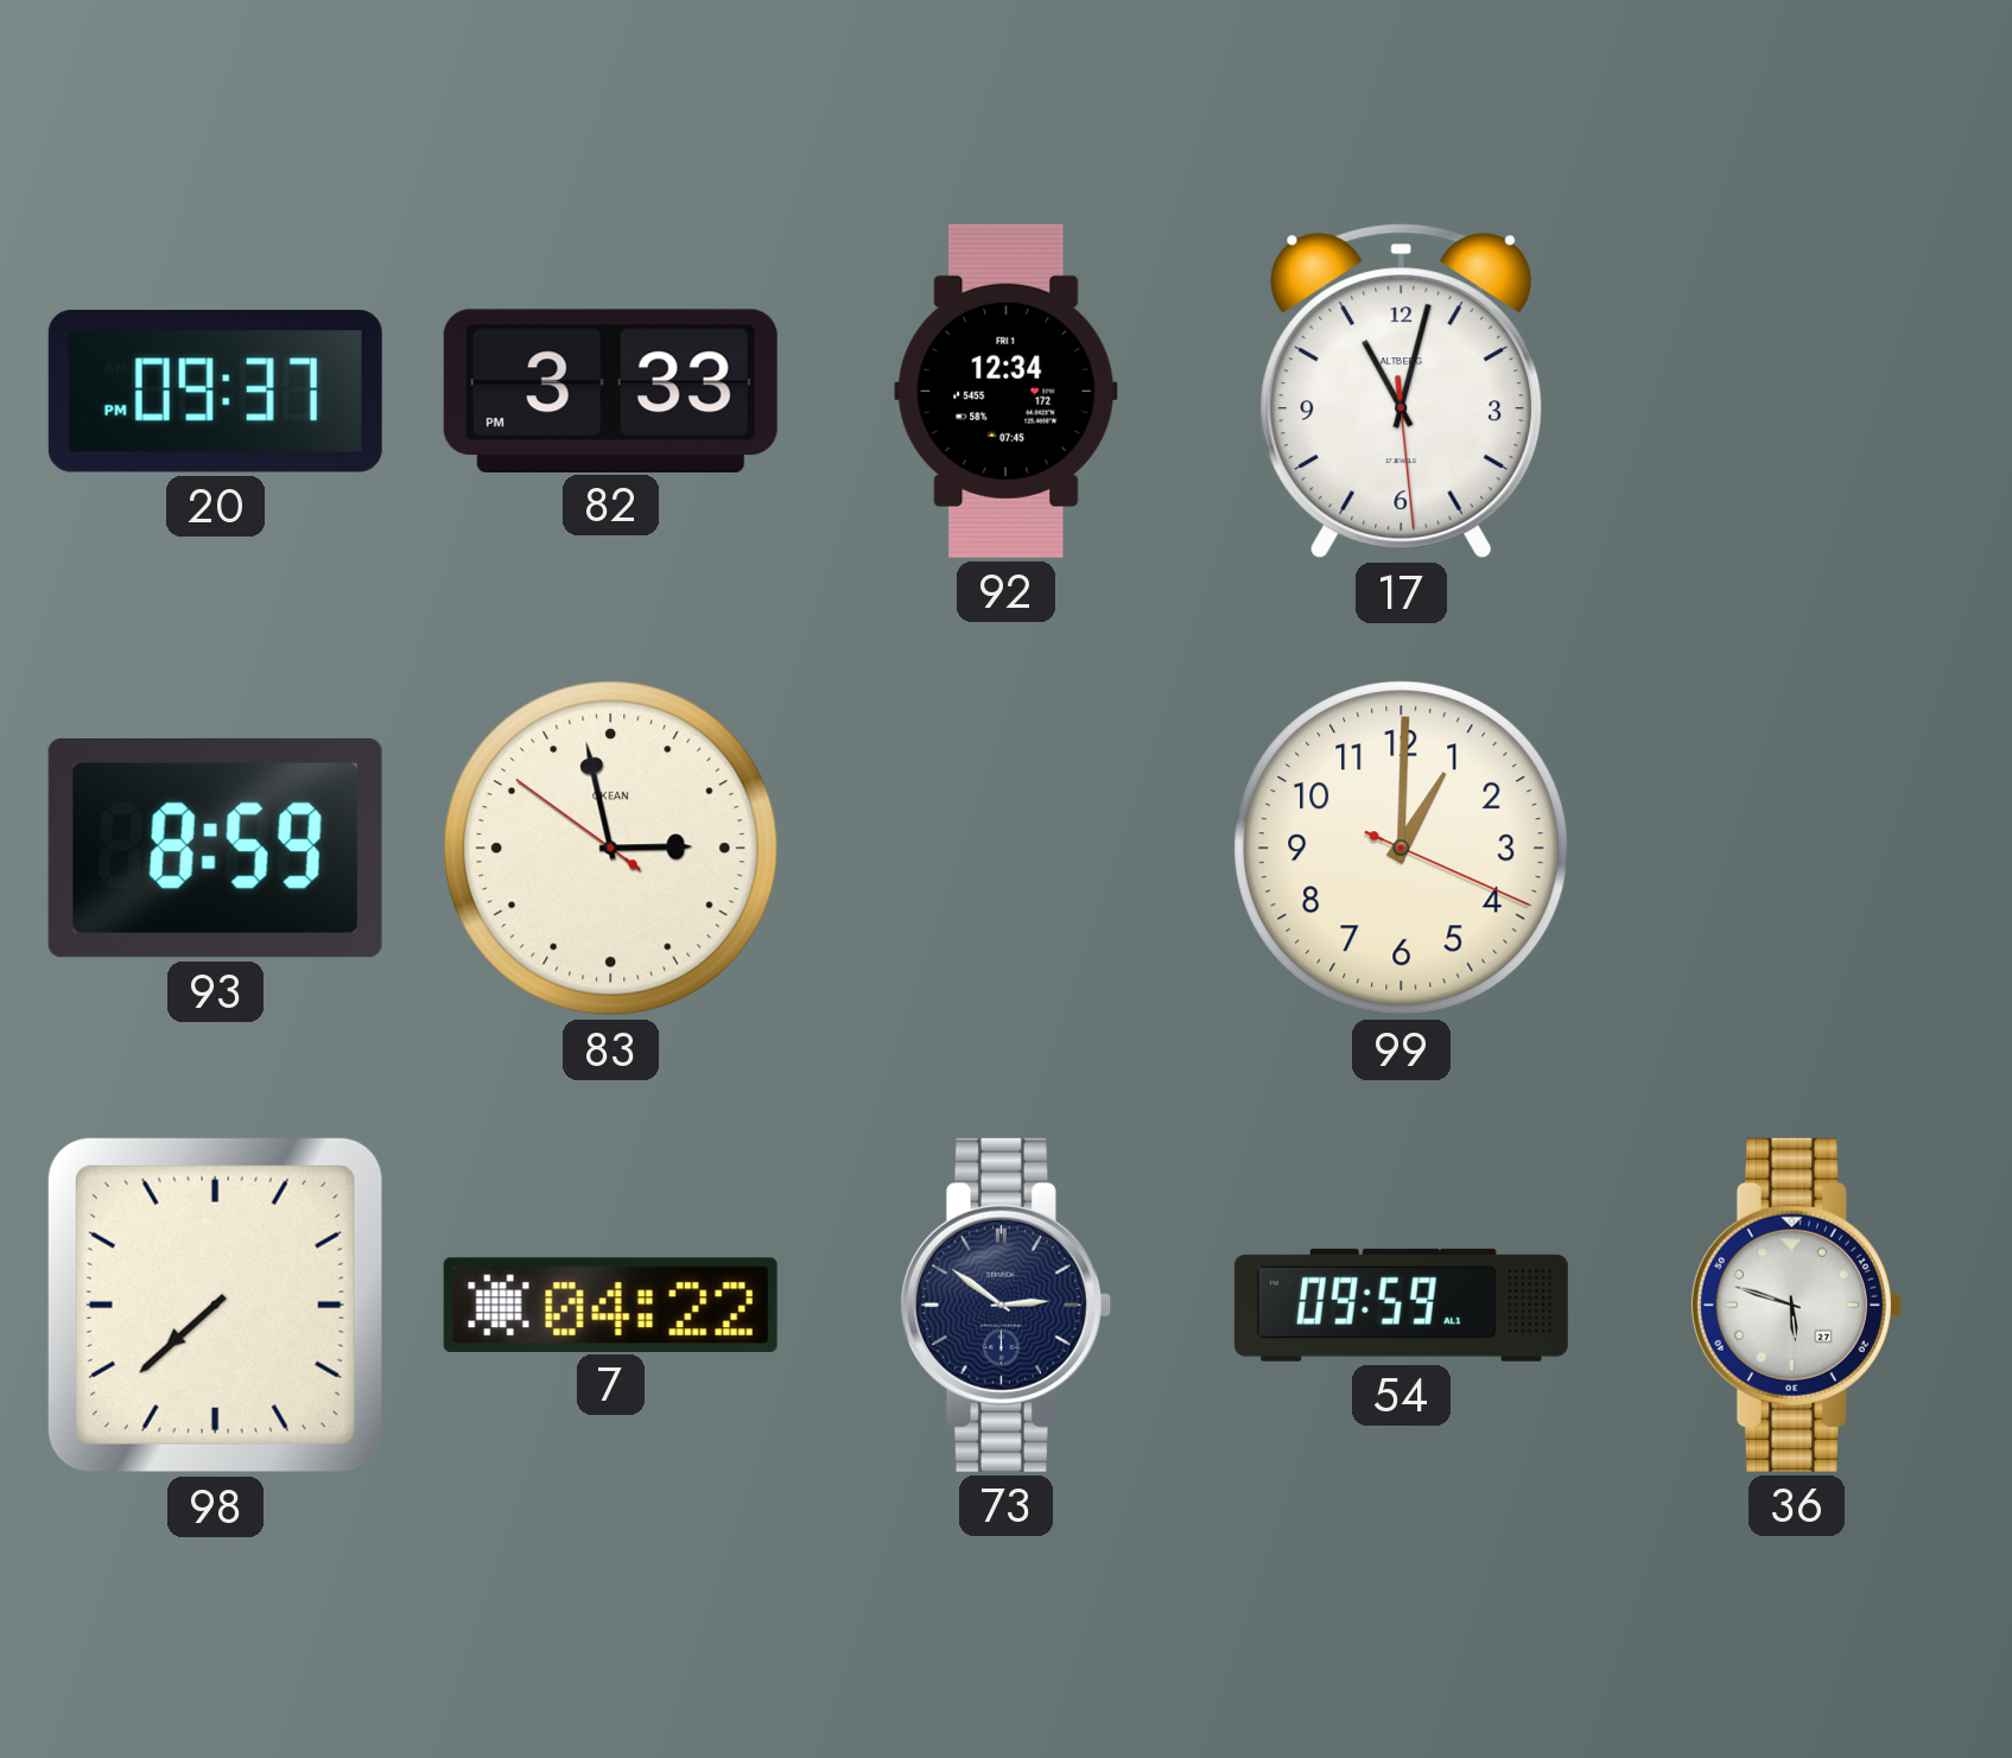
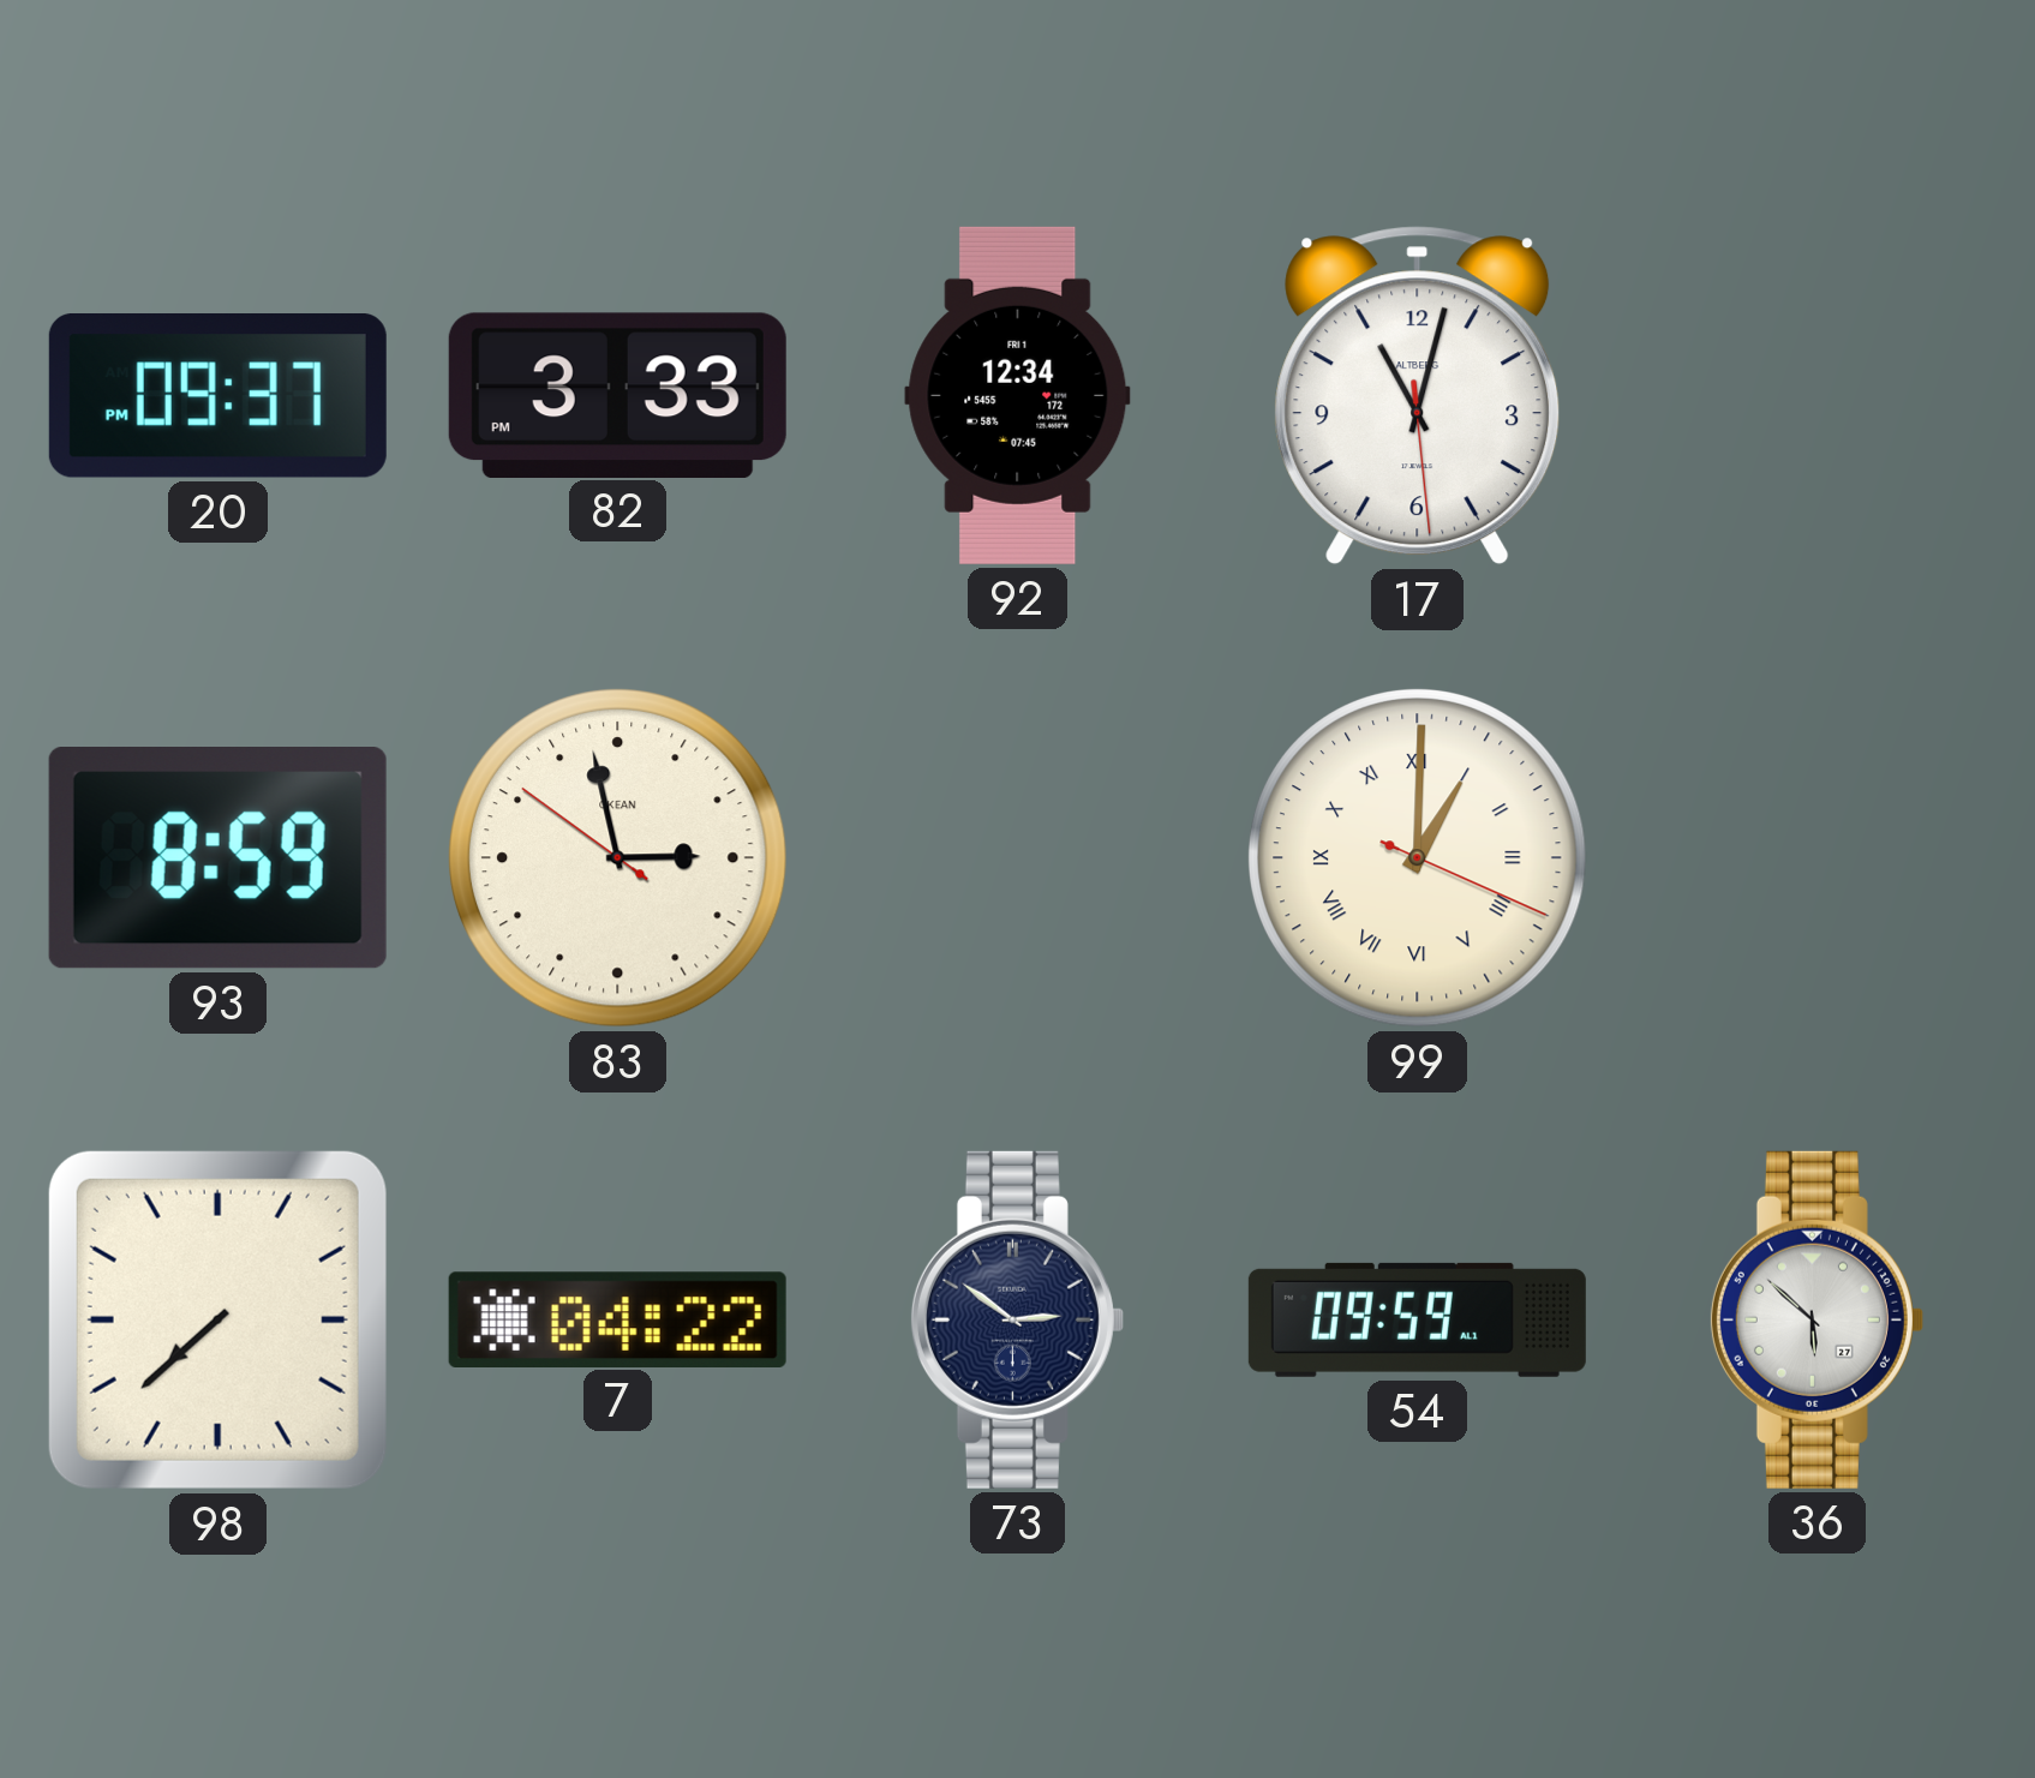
99 numerals: Arabic -> Roman (1418, 858)
36: 5:48 -> 5:52 (1816, 1319)
